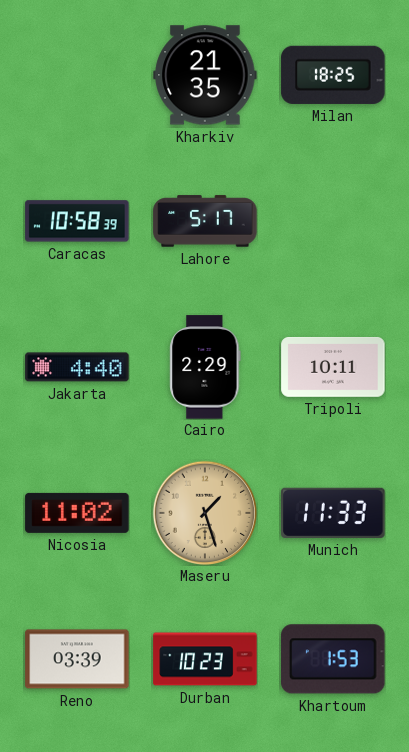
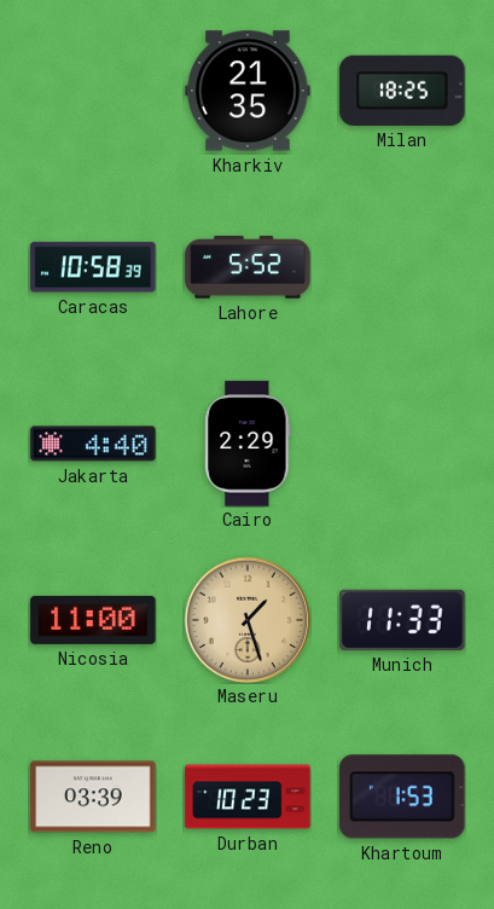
Lahore: 5:17 -> 5:52 (248, 267)
Tripoli: 10:11 -> none (333, 367)
Nicosia: 11:02 -> 11:00 (93, 620)
